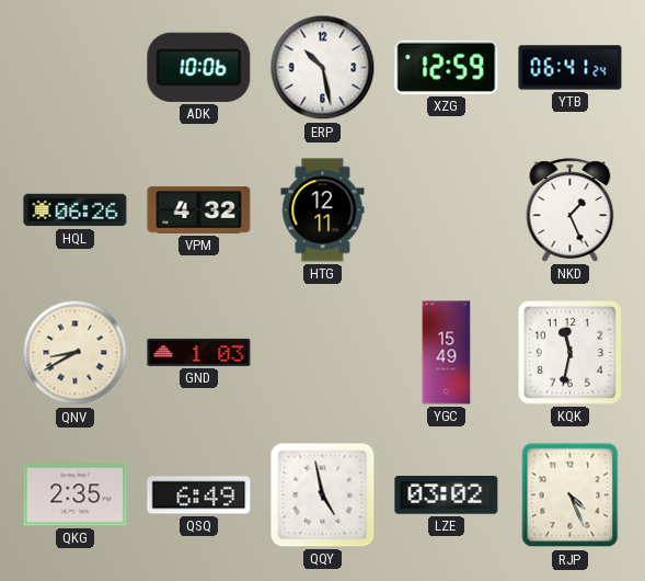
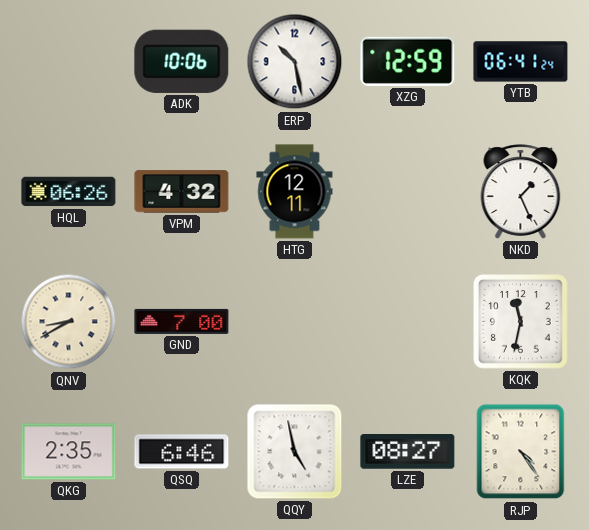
GND: 1:03 -> 7:00 (182, 321)
YGC: 15:49 -> none (447, 353)
QSQ: 6:49 -> 6:46 (182, 452)
LZE: 03:02 -> 08:27 (408, 452)
RJP: 4:26 -> 4:24 (521, 452)
